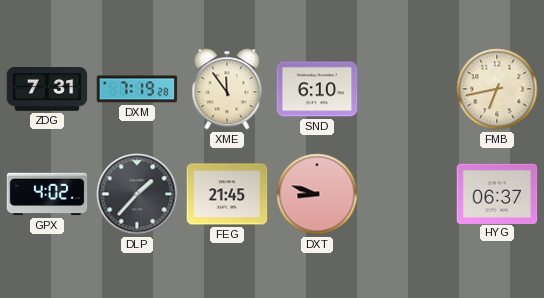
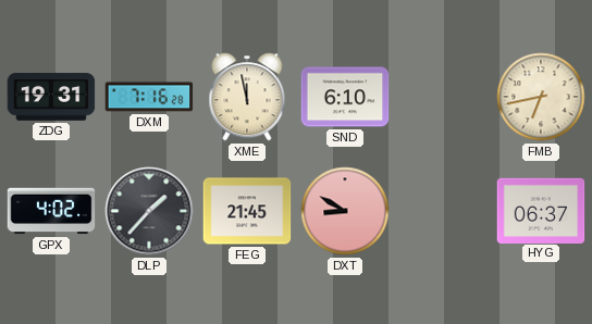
ZDG: 7:31 -> 19:31 (51, 97)
DXM: 7:19 -> 7:16 (149, 97)
XME: 11:54 -> 11:58 (247, 97)
DXT: 8:48 -> 8:50 (345, 211)
